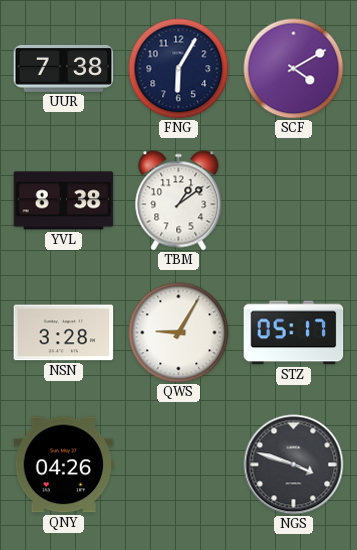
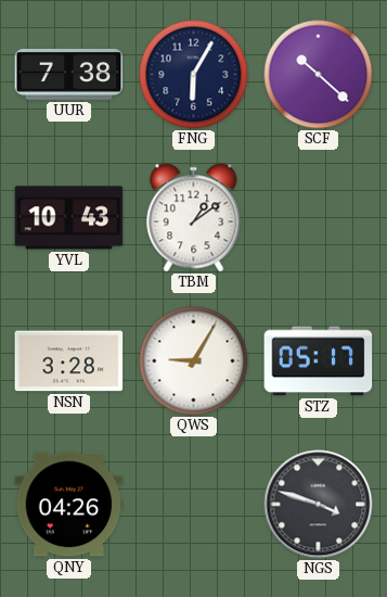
SCF: 4:10 -> 10:22 (319, 75)
YVL: 8:38 -> 10:43 (69, 218)
